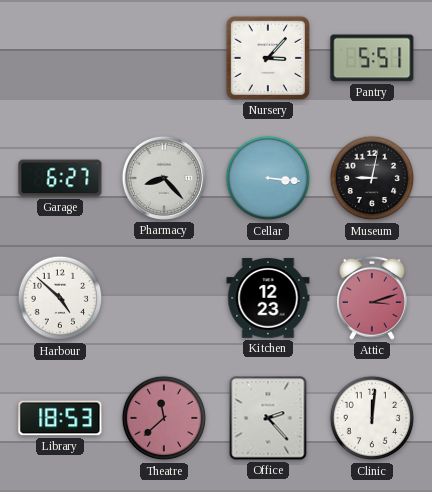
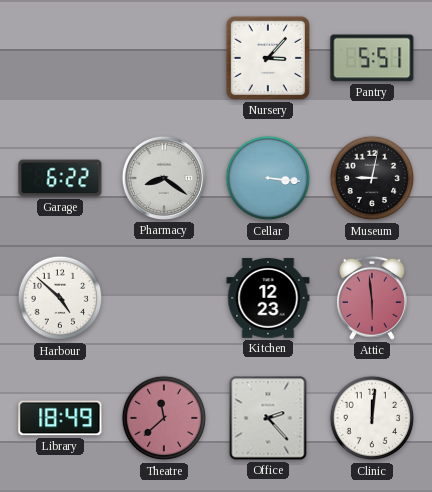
Garage: 6:27 -> 6:22 (60, 178)
Pharmacy: 8:23 -> 8:21 (164, 178)
Attic: 3:12 -> 5:59 (372, 298)
Library: 18:53 -> 18:49 (60, 418)
